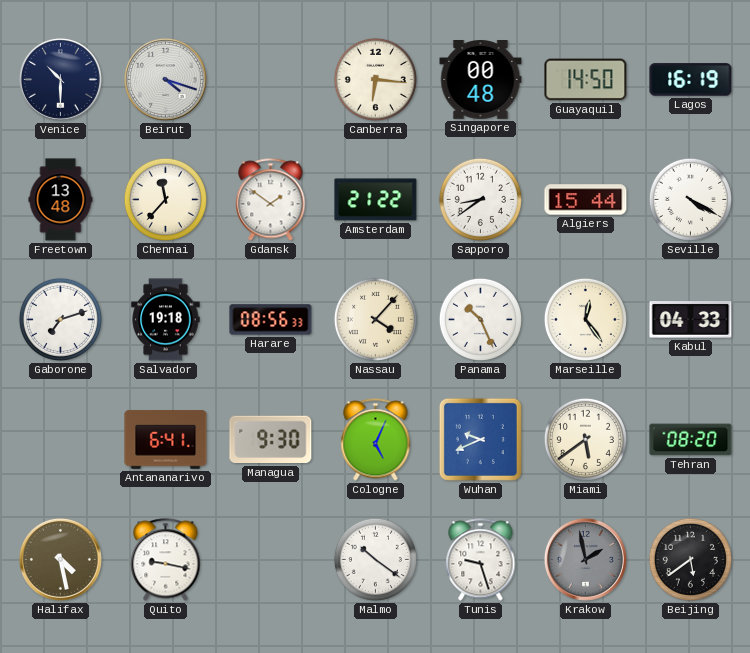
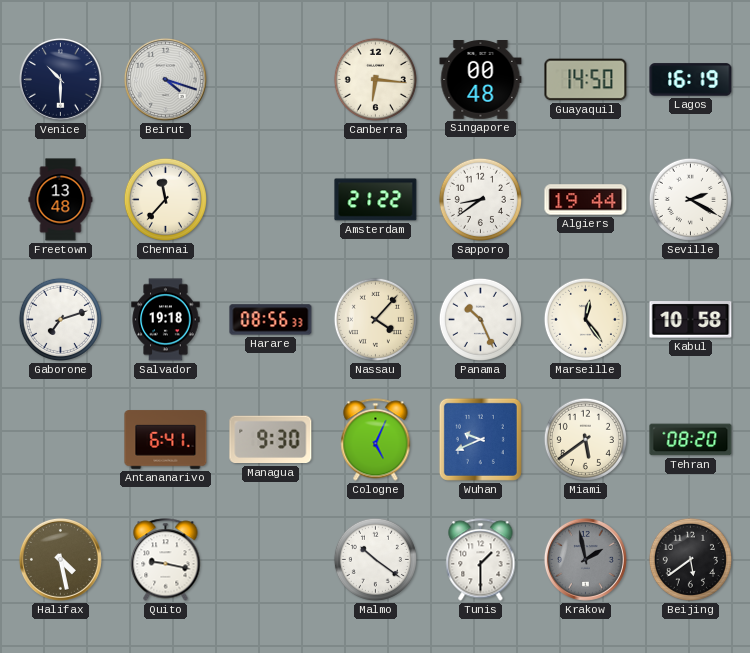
Gdansk: 1:51 -> none (271, 200)
Algiers: 15:44 -> 19:44 (586, 200)
Seville: 4:20 -> 2:20 (690, 199)
Kabul: 04:33 -> 10:58 (691, 320)
Tunis: 9:27 -> 1:30 (481, 560)
